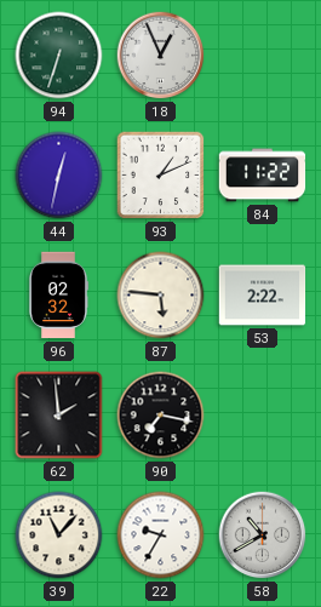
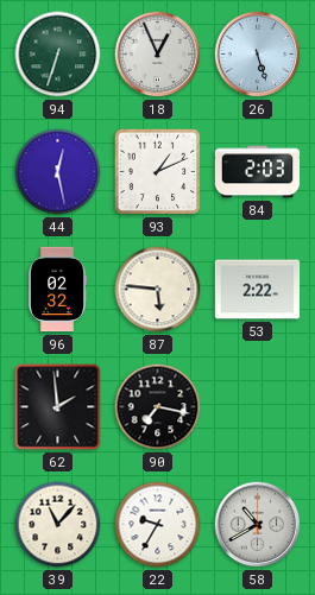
26: none -> 5:27 (258, 55)
44: 12:32 -> 12:28 (58, 172)
84: 11:22 -> 2:03 (258, 172)
